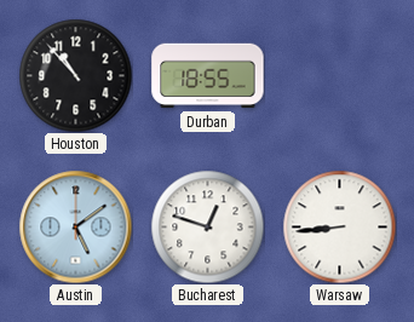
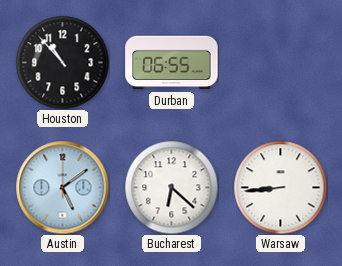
Durban: 18:55 -> 06:55 (172, 63)
Bucharest: 12:48 -> 6:22 (171, 187)
